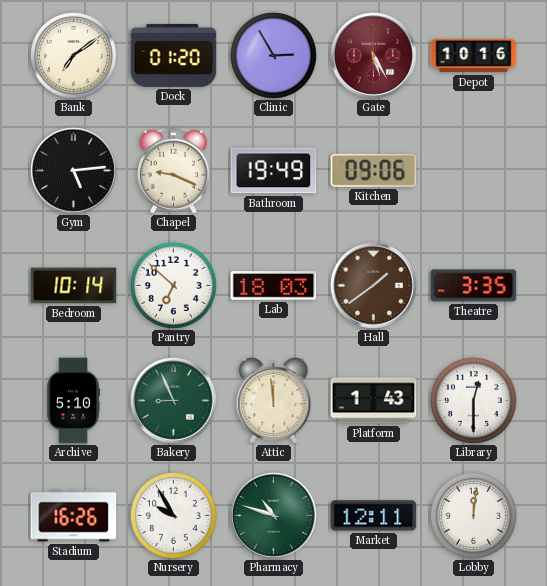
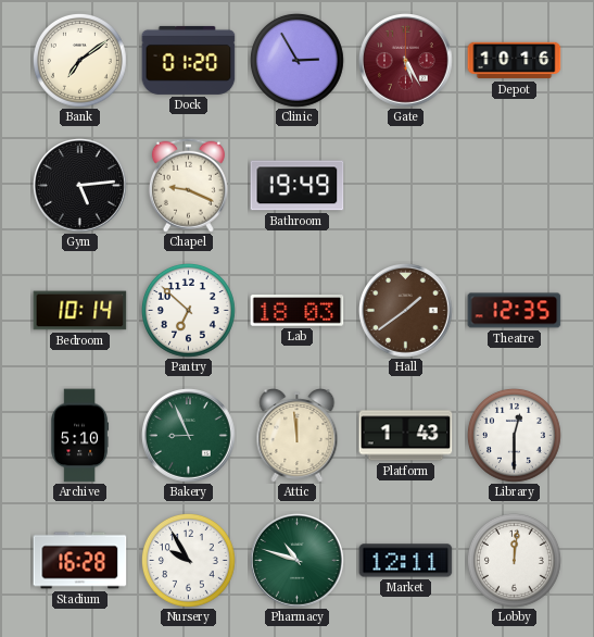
Kitchen: 09:06 -> none (374, 170)
Theatre: 3:35 -> 12:35 (515, 311)
Stadium: 16:26 -> 16:28 (80, 561)
